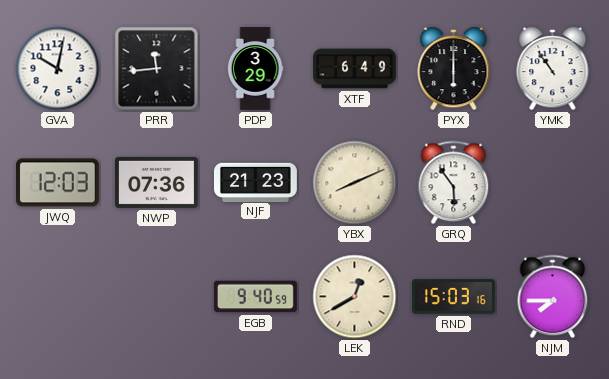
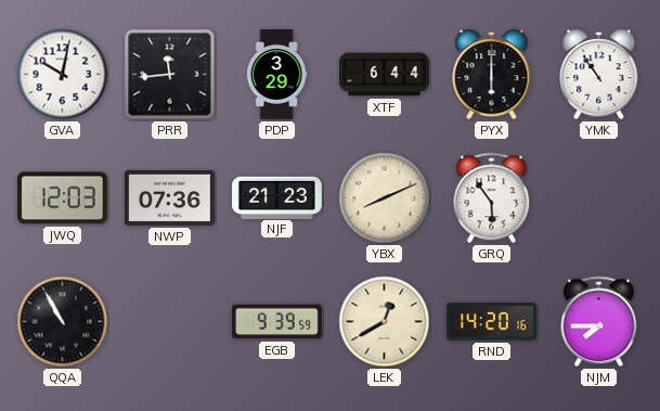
XTF: 6:49 -> 6:44 (385, 75)
QQA: none -> 10:55 (63, 322)
EGB: 9:40 -> 9:39 (276, 322)
RND: 15:03 -> 14:20 (492, 322)
